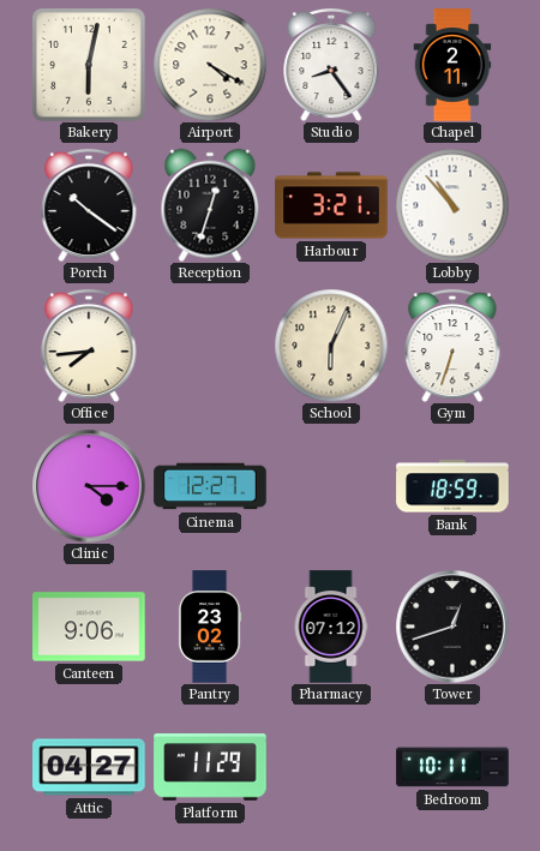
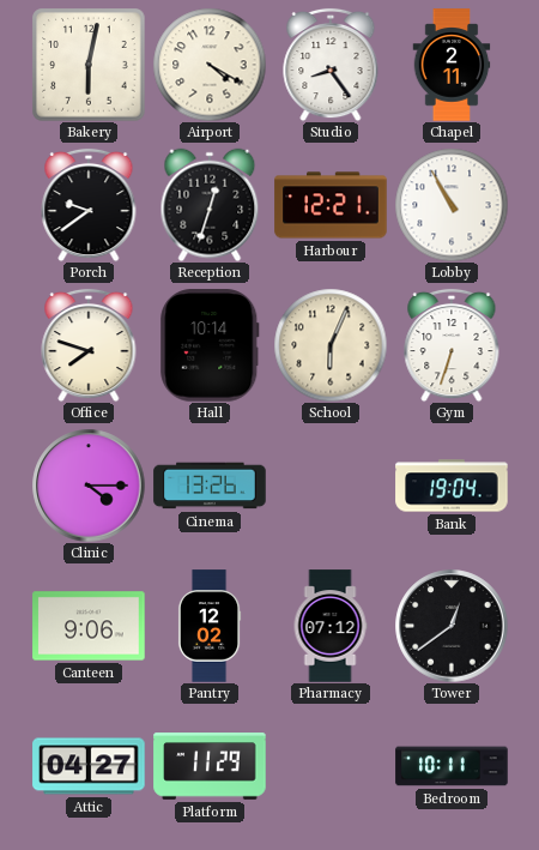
Porch: 10:21 -> 9:39 (89, 205)
Harbour: 3:21 -> 12:21 (331, 205)
Lobby: 10:53 -> 10:55 (452, 205)
Office: 7:44 -> 7:48 (89, 345)
Hall: none -> 10:14 (210, 345)
Cinema: 12:27 -> 13:26 (210, 486)
Bank: 18:59 -> 19:04 (452, 486)
Pantry: 23:02 -> 12:02 (210, 626)
Tower: 12:42 -> 12:39 (452, 626)
